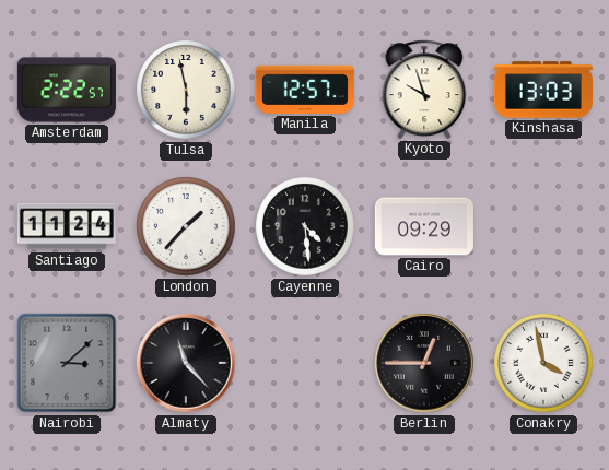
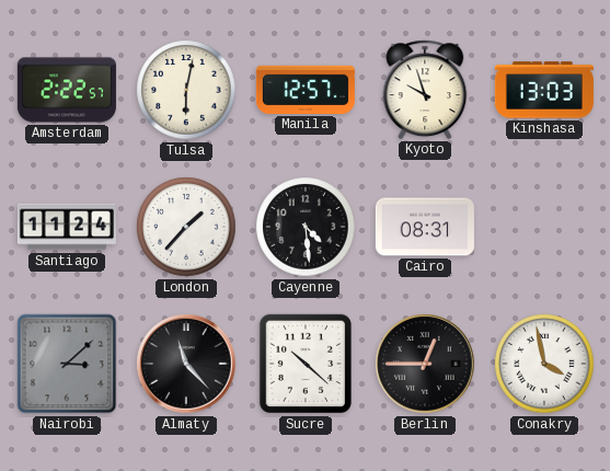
Tulsa: 5:58 -> 6:02 (186, 90)
Cairo: 09:29 -> 08:31 (425, 227)
Sucre: none -> 10:22 (304, 364)
